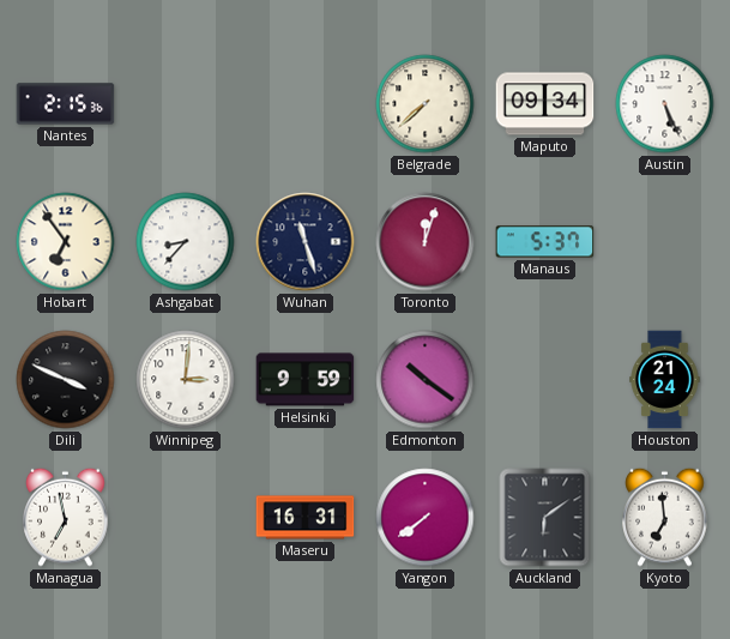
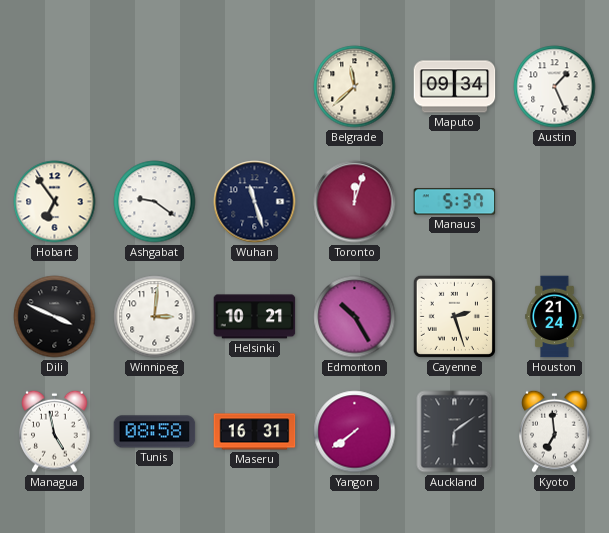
Nantes: 2:15 -> none (66, 104)
Belgrade: 7:38 -> 11:38 (355, 87)
Austin: 5:26 -> 1:26 (555, 87)
Ashgabat: 8:37 -> 9:21 (155, 202)
Helsinki: 9:59 -> 10:21 (255, 317)
Edmonton: 10:21 -> 10:25 (355, 317)
Cayenne: none -> 2:27 (454, 316)
Managua: 6:58 -> 4:58 (55, 431)
Tunis: none -> 08:58 (155, 432)
